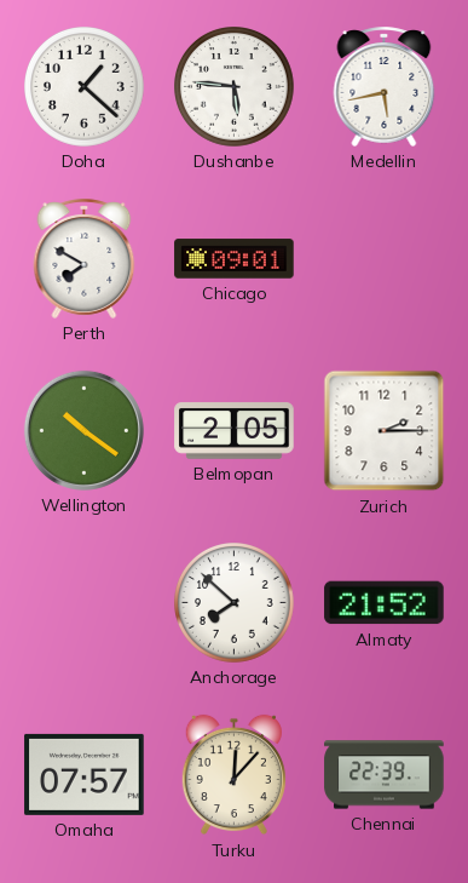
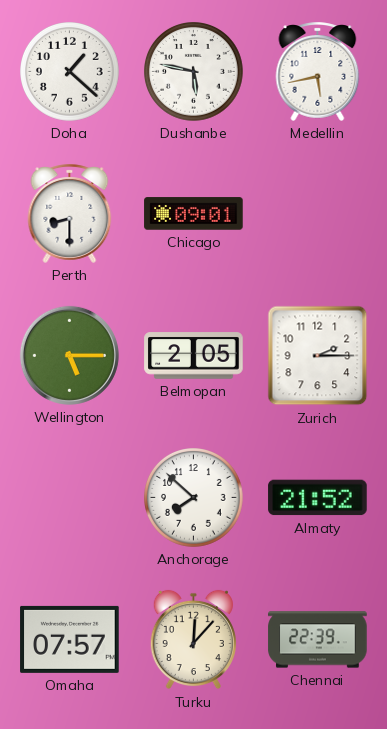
Dushanbe: 5:46 -> 5:47 (194, 72)
Perth: 7:50 -> 8:30 (70, 213)
Wellington: 10:21 -> 5:15 (69, 355)
